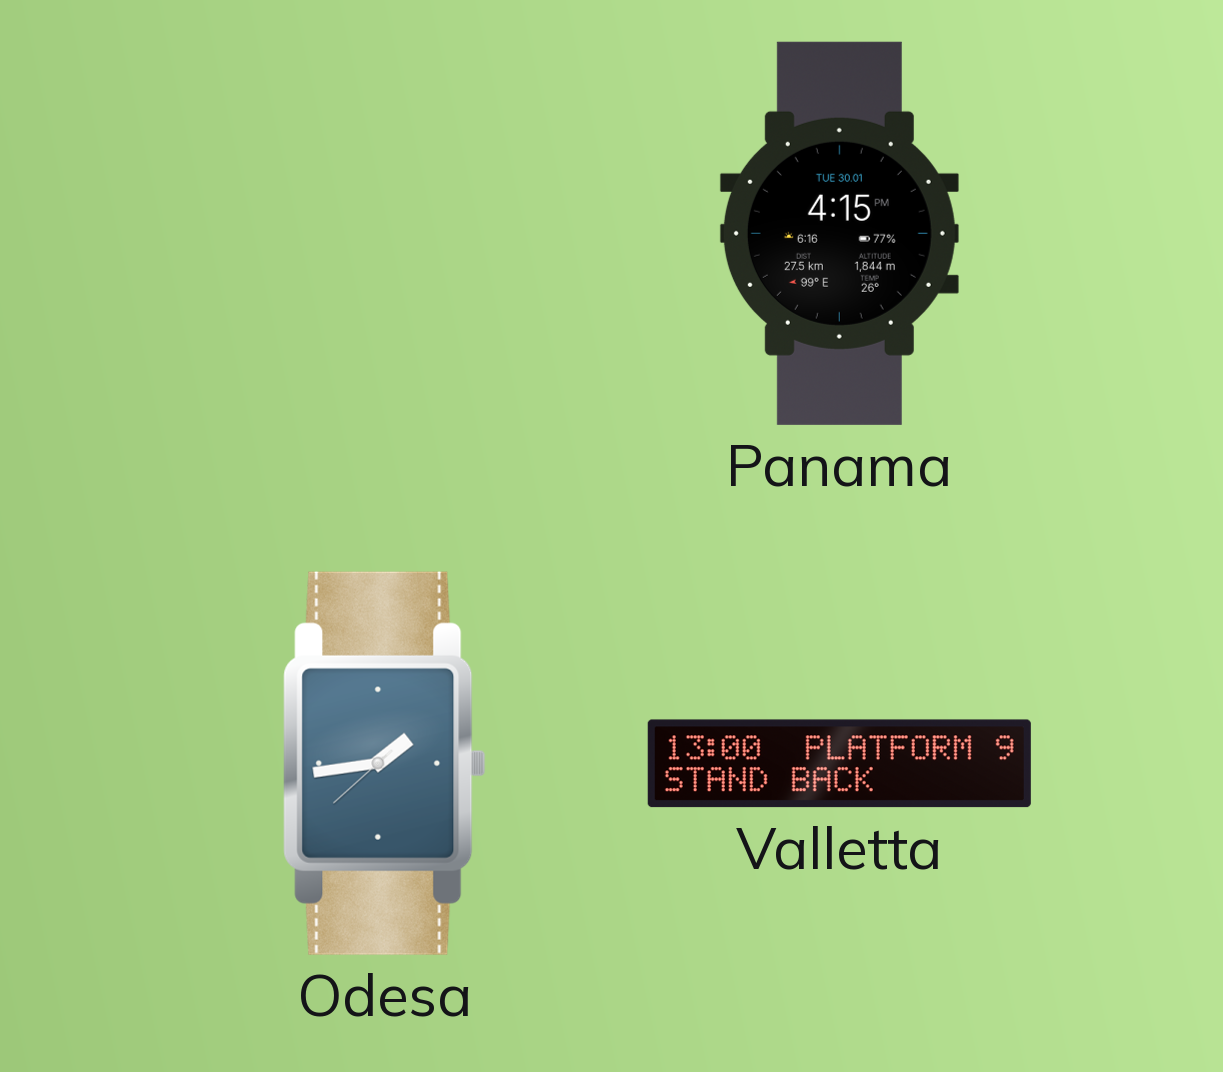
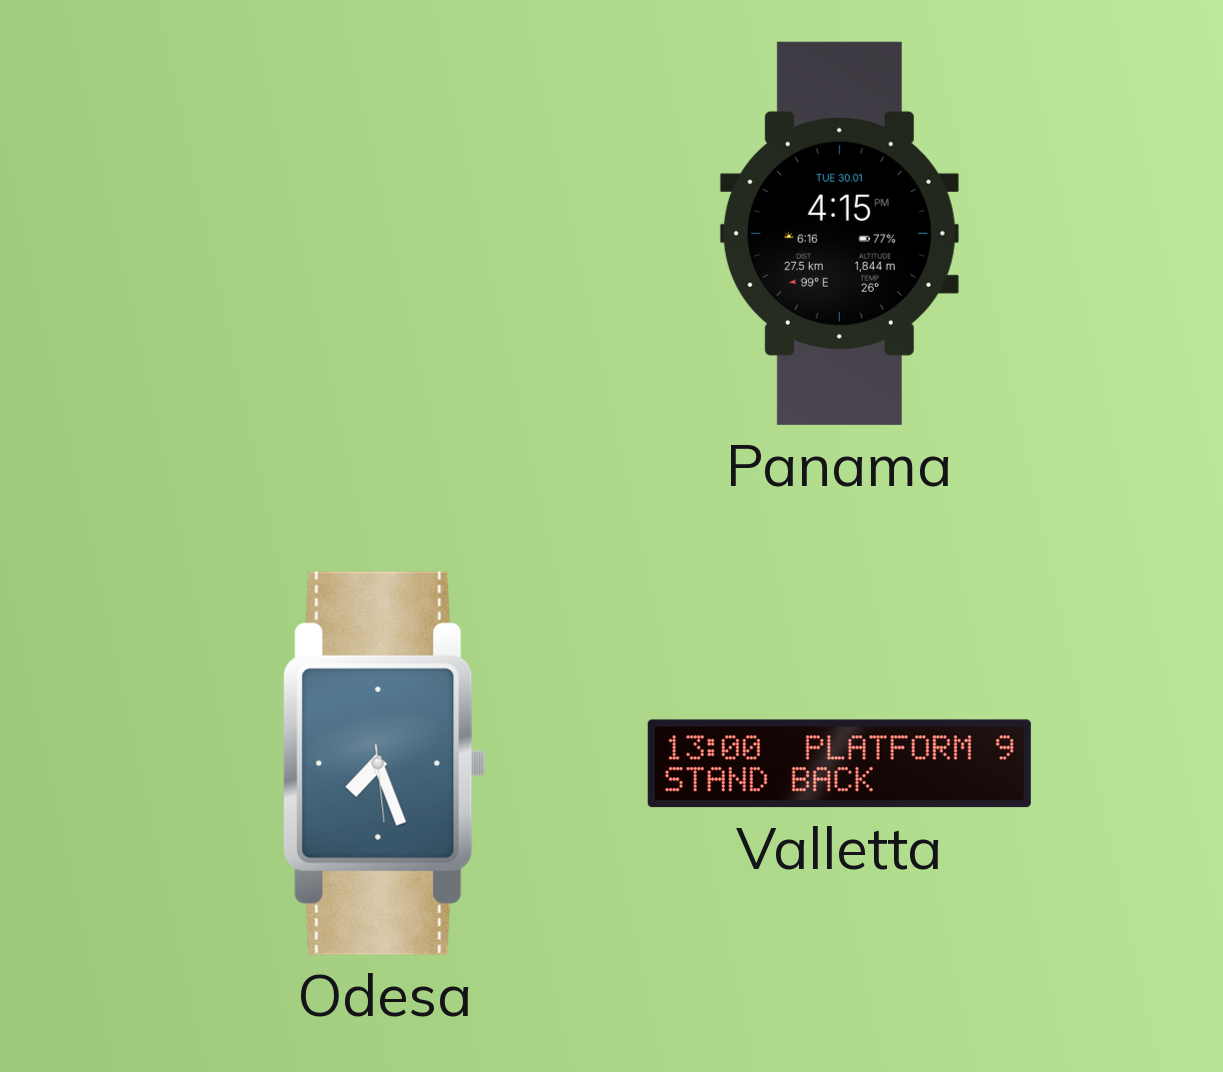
Odesa: 1:43 -> 7:26 (385, 763)
